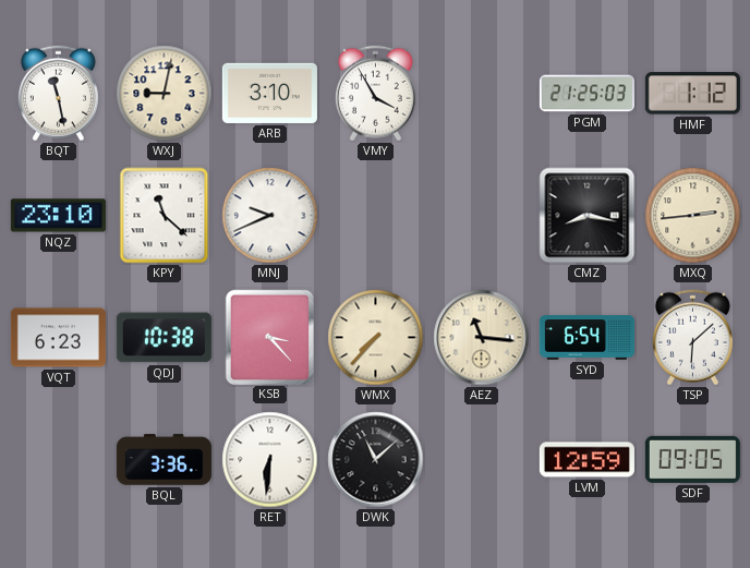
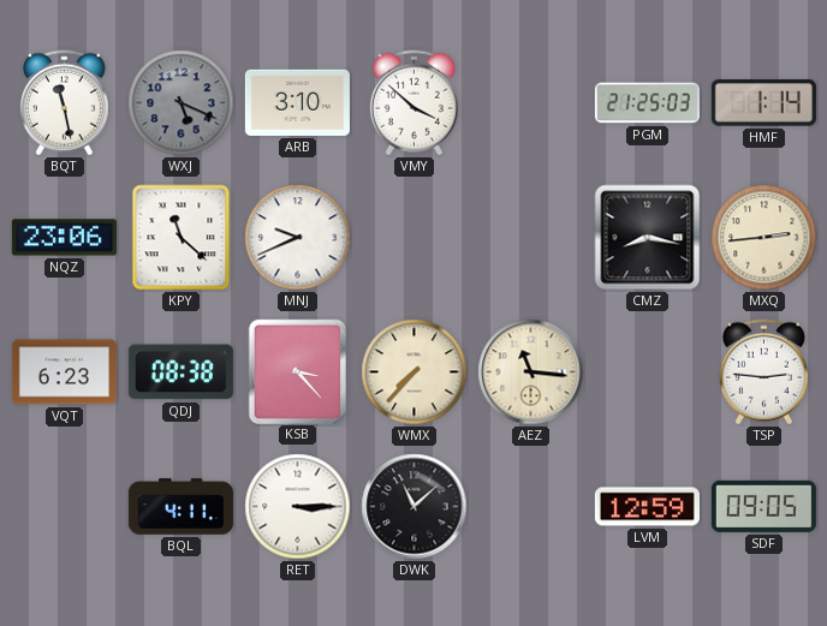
WXJ: 9:02 -> 5:19 (182, 103)
WXJ dial: cream -> grey (182, 103)
VMY: 3:55 -> 3:52 (413, 103)
HMF: 1:12 -> 1:14 (763, 103)
NQZ: 23:10 -> 23:06 (64, 238)
QDJ: 10:38 -> 08:38 (180, 372)
SYD: 6:54 -> none (586, 338)
TSP: 6:08 -> 2:46 (763, 372)
BQL: 3:36 -> 4:11 (180, 507)
RET: 6:31 -> 3:15 (298, 507)
